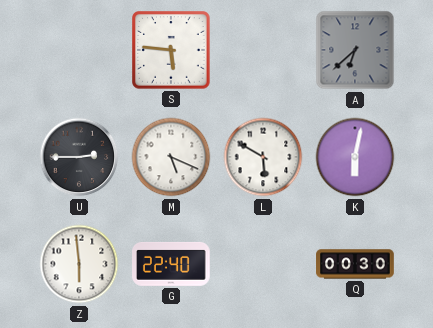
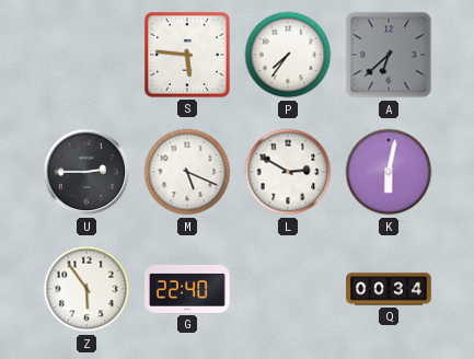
P: none -> 7:36 (288, 55)
L: 5:50 -> 2:50 (288, 172)
Z: 5:59 -> 5:54 (86, 289)
Q: 00:30 -> 00:34 (389, 289)
